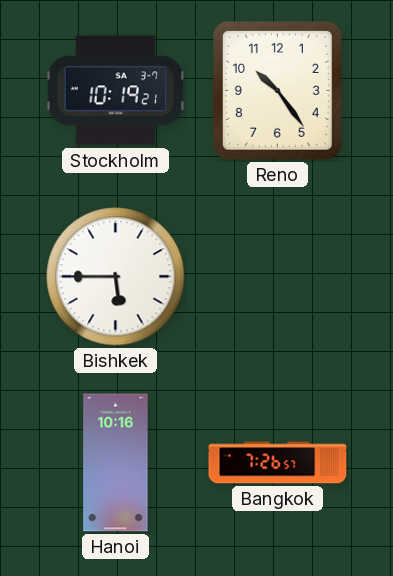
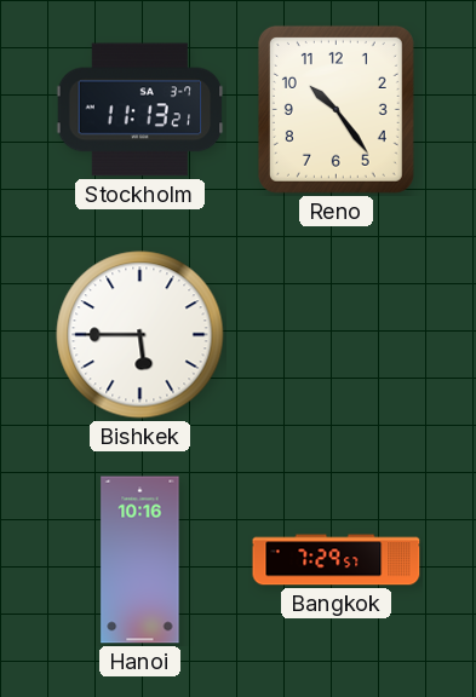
Stockholm: 10:19 -> 11:13 (140, 110)
Bangkok: 7:26 -> 7:29 (337, 560)
